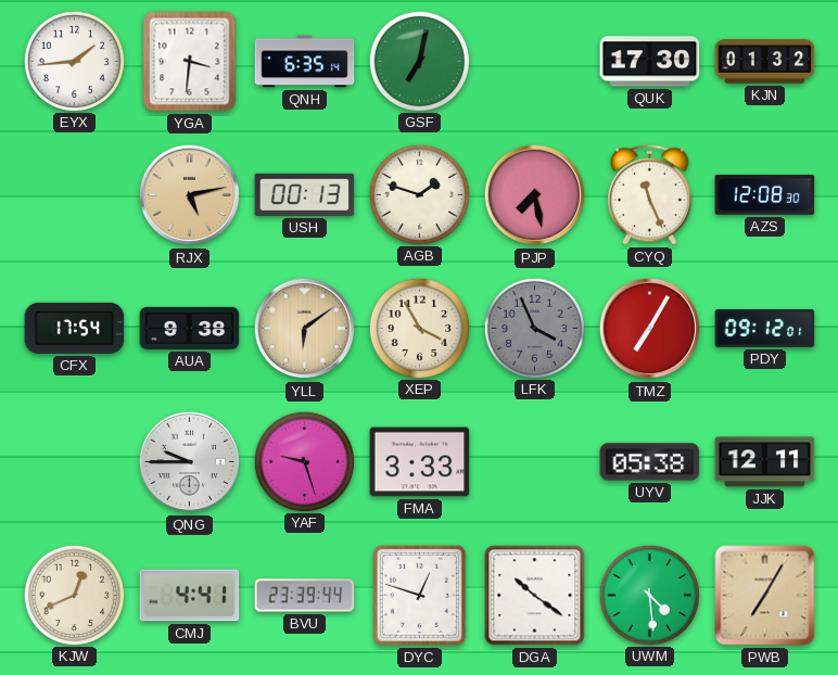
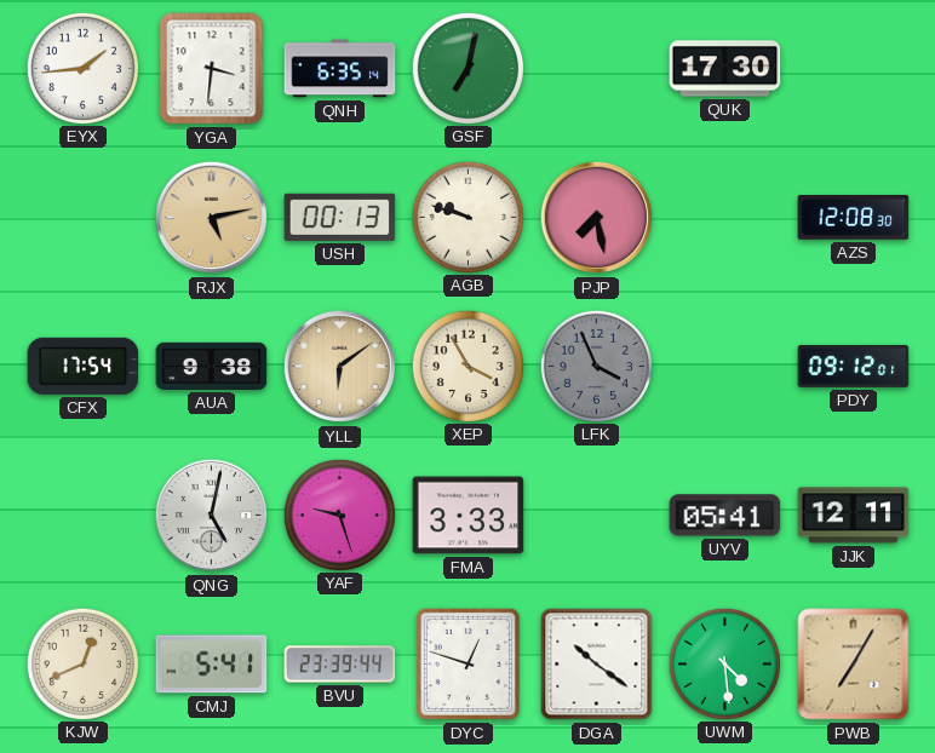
KJN: 01:32 -> none (765, 62)
AGB: 1:48 -> 9:48 (468, 217)
CYQ: 11:26 -> none (650, 194)
TMZ: 7:05 -> none (650, 329)
QNG: 9:45 -> 5:02 (212, 516)
UYV: 05:38 -> 05:41 (725, 516)
CMJ: 4:41 -> 5:41 (212, 665)
